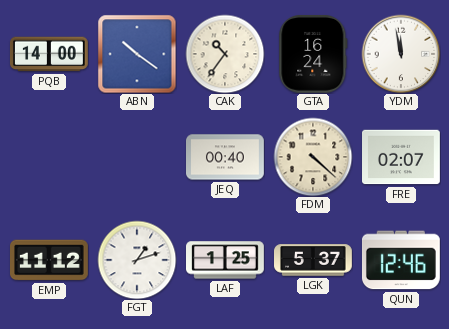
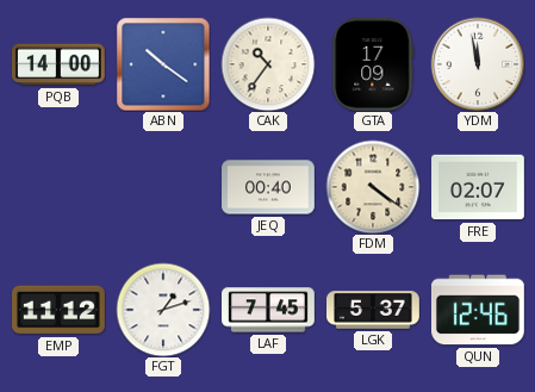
GTA: 16:24 -> 17:09 (373, 64)
FDM: 4:22 -> 4:21 (373, 187)
LAF: 1:25 -> 7:45 (269, 310)
